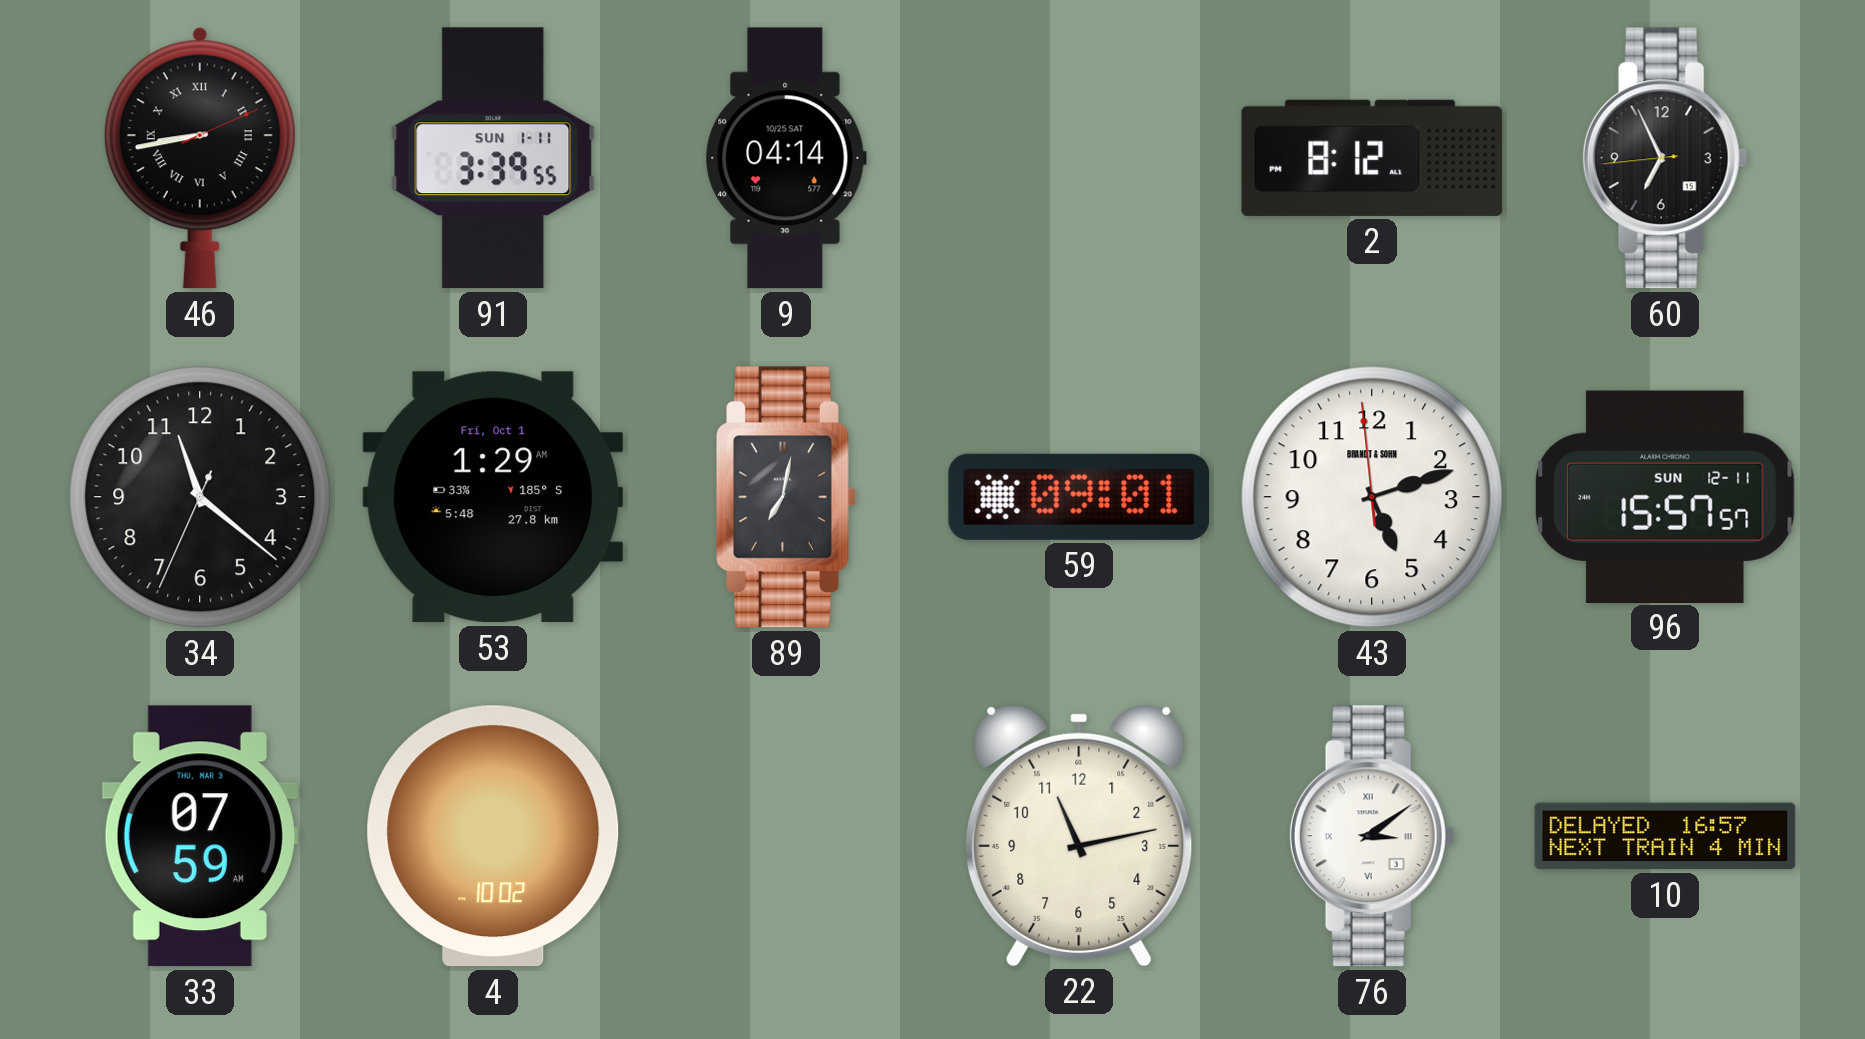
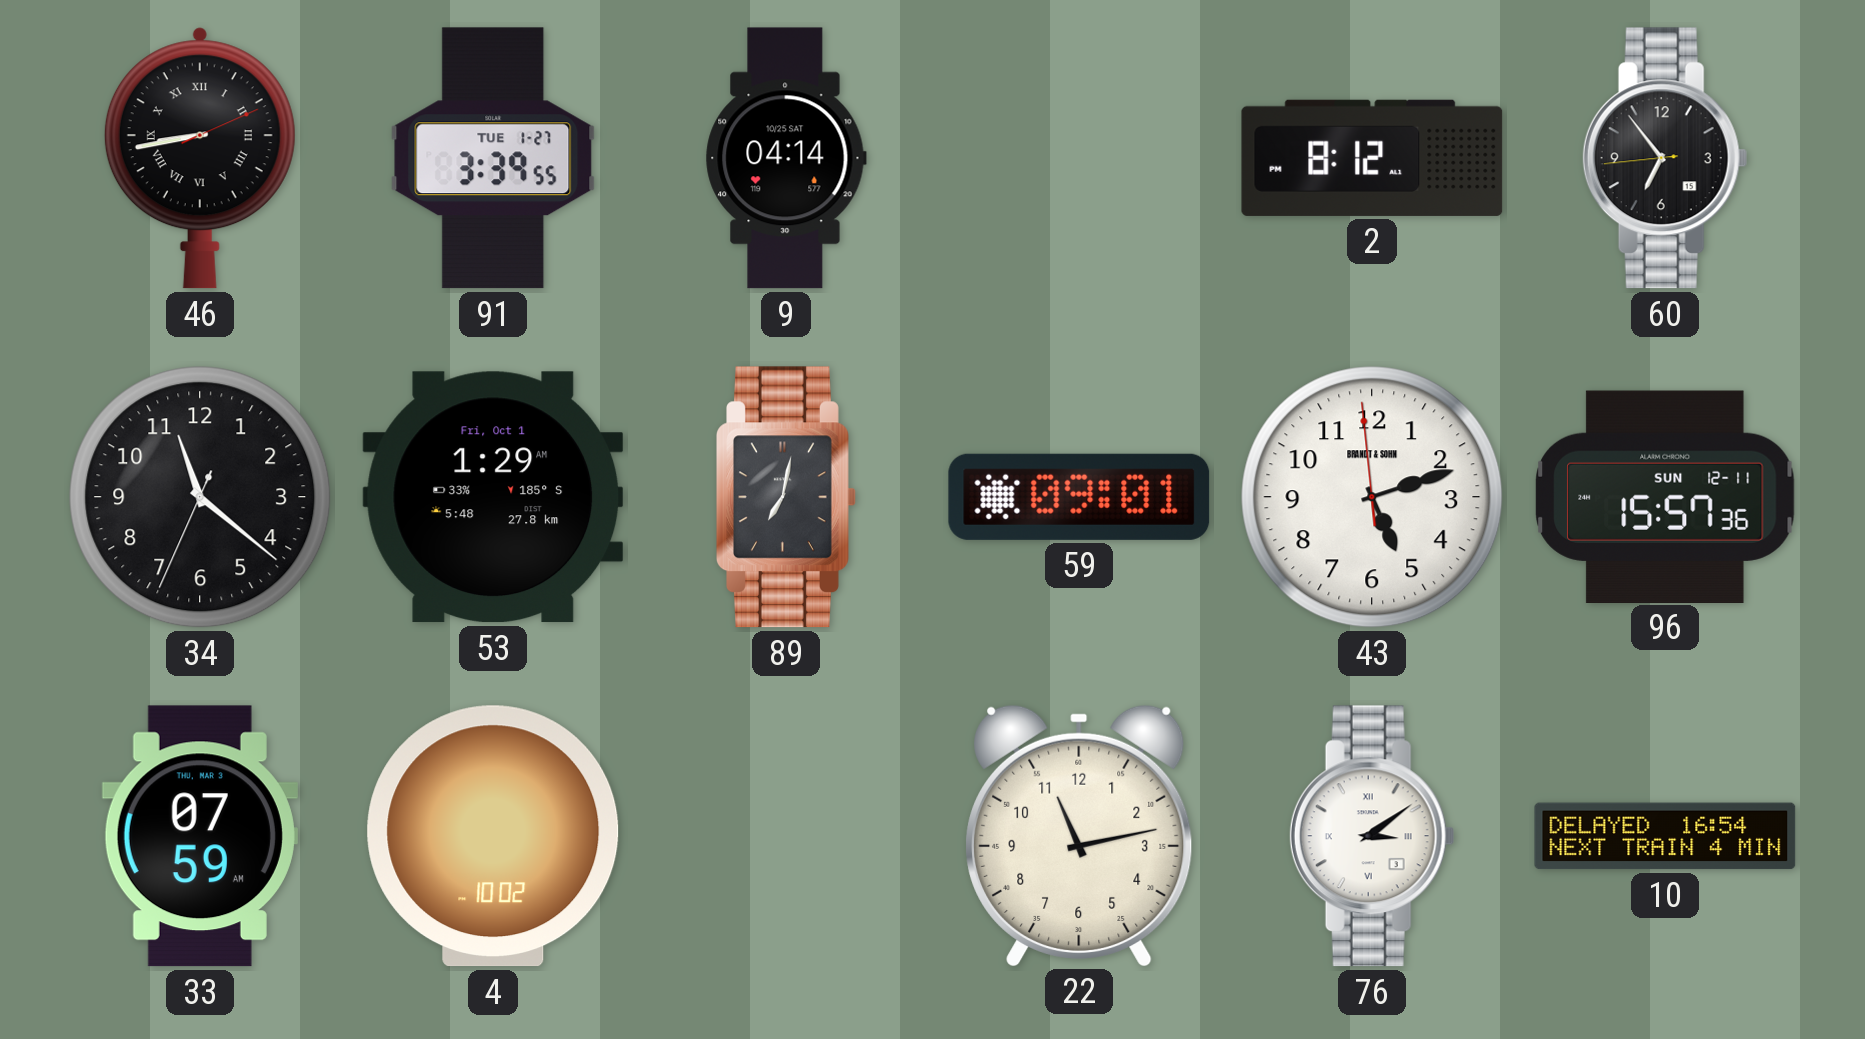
91 date: SUN 1-11 -> TUE 1-27 (493, 158)
60: 6:55 -> 6:53 (1665, 158)
96: 15:57:57 -> 15:57:36 (1665, 496)
10: 16:57 -> 16:54 (1665, 836)
